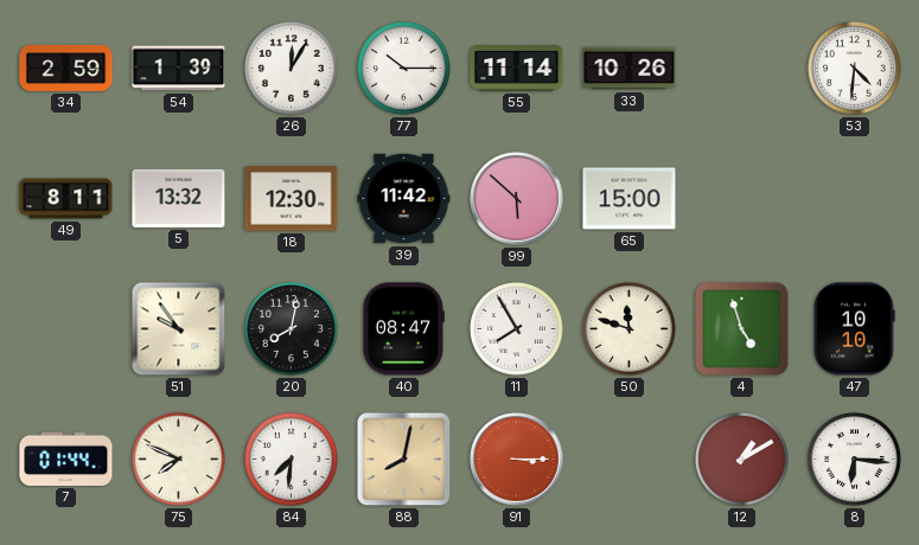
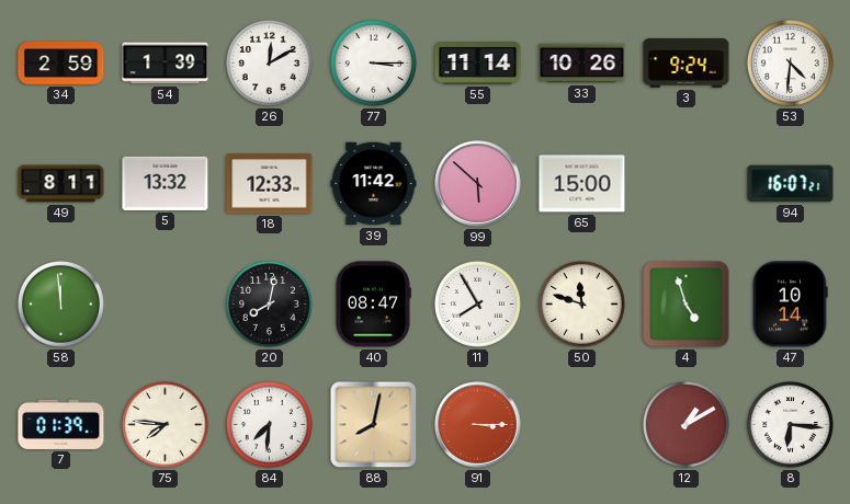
26: 12:05 -> 12:10 (269, 62)
77: 10:15 -> 3:15 (373, 62)
3: none -> 9:24 (687, 62)
18: 12:30 -> 12:33 (270, 184)
94: none -> 16:07 (791, 184)
58: none -> 11:59 (60, 303)
51: 9:54 -> none (179, 329)
47: 10:10 -> 10:14 (790, 305)
7: 01:44 -> 01:39 (61, 424)
75: 7:49 -> 7:46 (165, 424)
